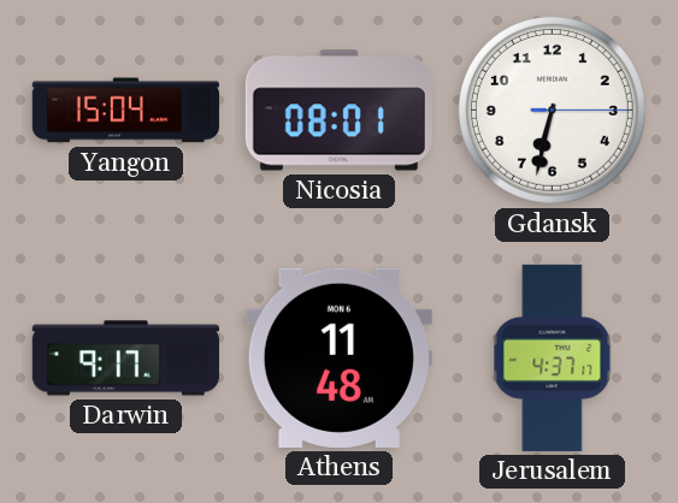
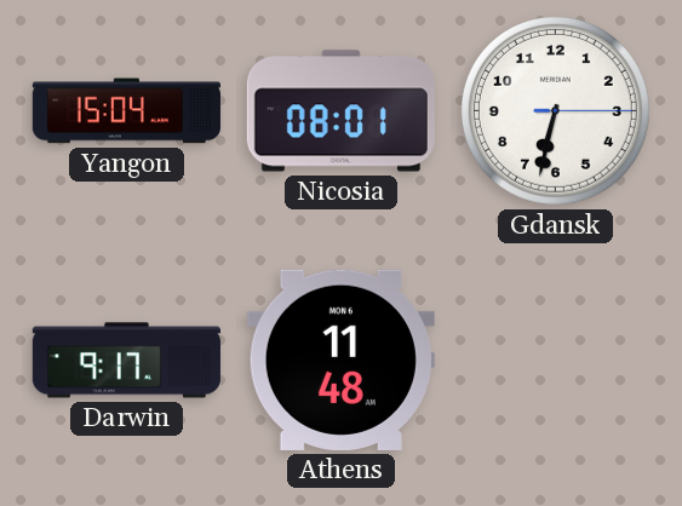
Jerusalem: 4:37 -> none (553, 357)
